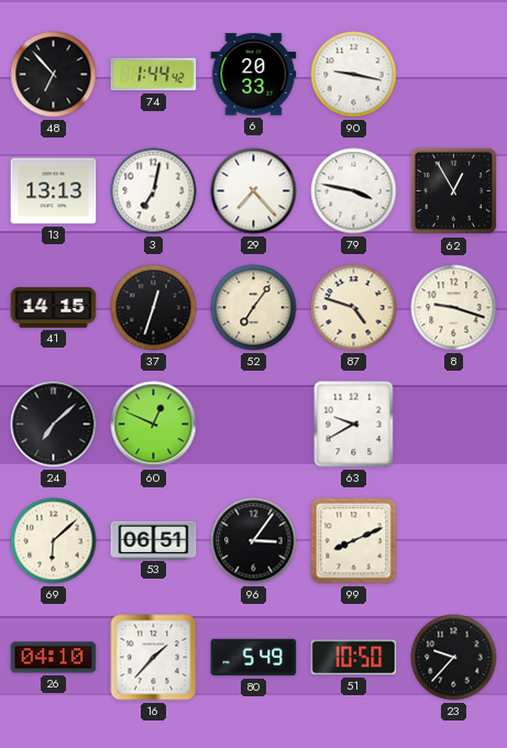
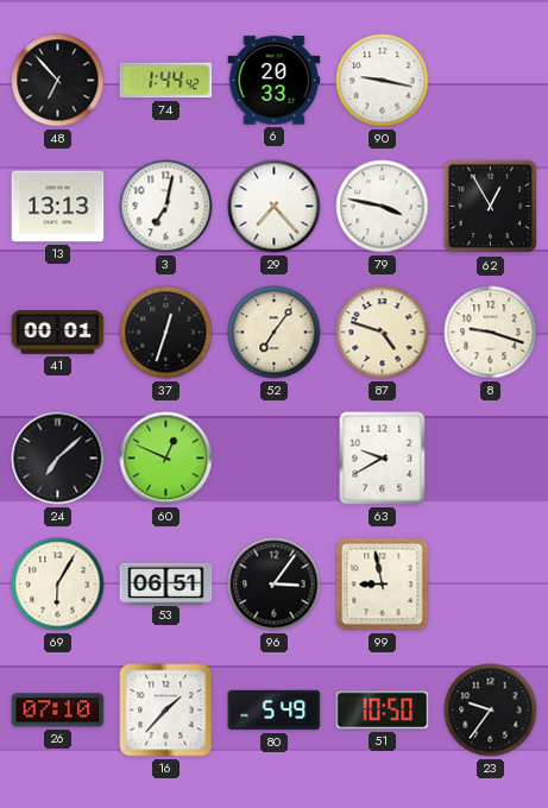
41: 14:15 -> 00:01 (58, 333)
69: 6:08 -> 6:05 (58, 585)
99: 8:11 -> 8:58 (383, 585)
26: 04:10 -> 07:10 (58, 711)
23: 9:37 -> 9:36 (491, 711)
